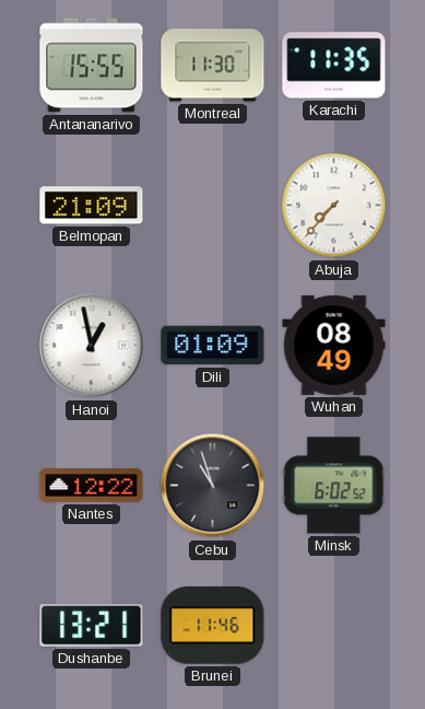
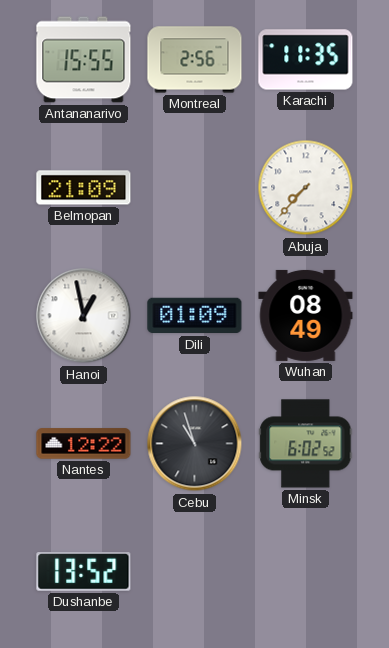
Montreal: 11:30 -> 2:56 (195, 60)
Dushanbe: 13:21 -> 13:52 (84, 572)
Brunei: 11:46 -> none (213, 625)
